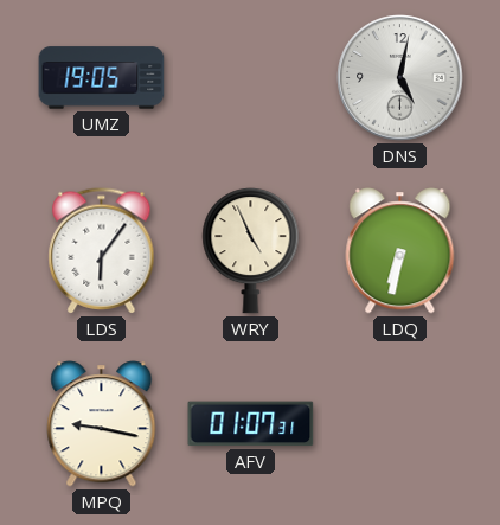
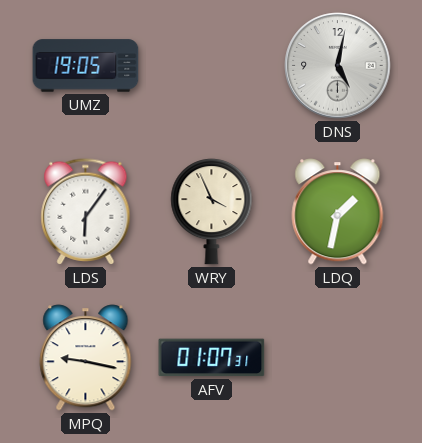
WRY: 4:56 -> 3:56 (212, 212)
LDQ: 6:32 -> 1:32 (338, 212)
